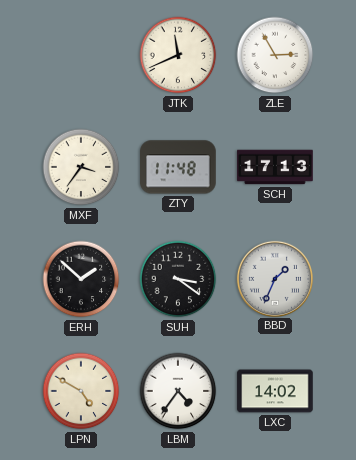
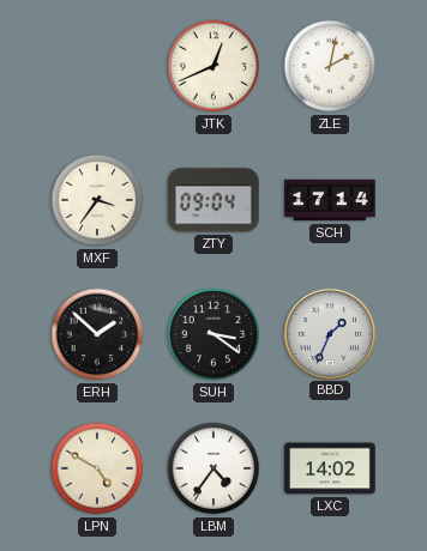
JTK: 11:41 -> 12:41 (213, 66)
ZLE: 2:55 -> 2:02 (330, 66)
ZTY: 11:48 -> 09:04 (213, 200)
SCH: 17:13 -> 17:14 (330, 200)
